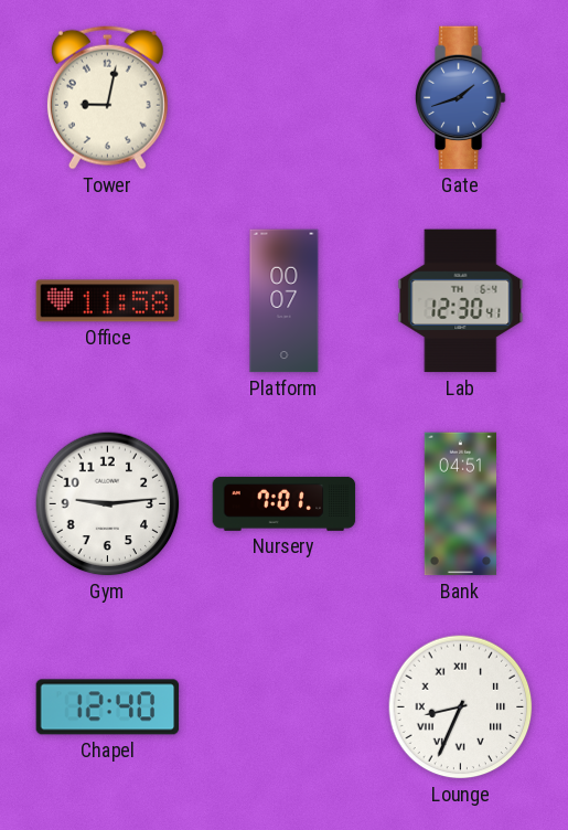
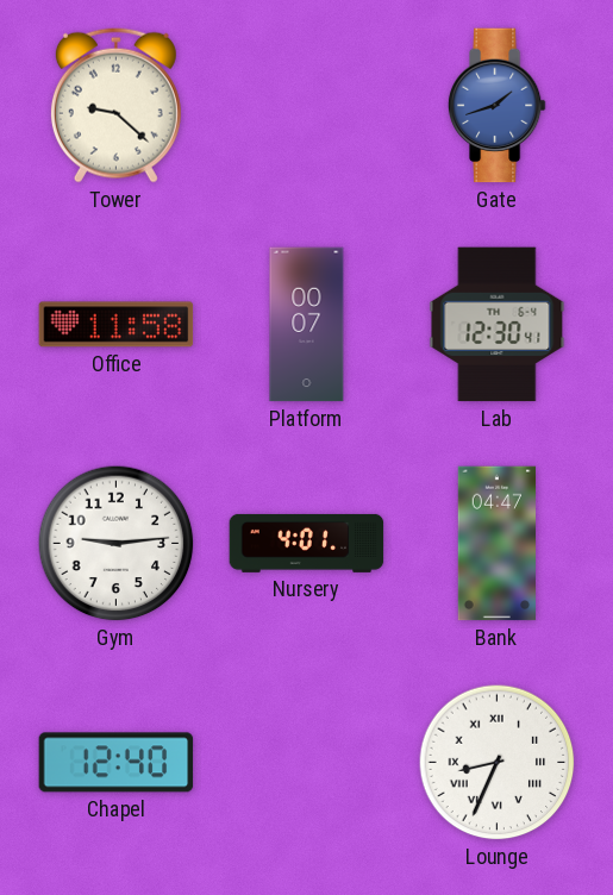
Tower: 9:02 -> 9:22 (115, 105)
Nursery: 7:01 -> 4:01 (307, 543)
Bank: 04:51 -> 04:47 (498, 544)
